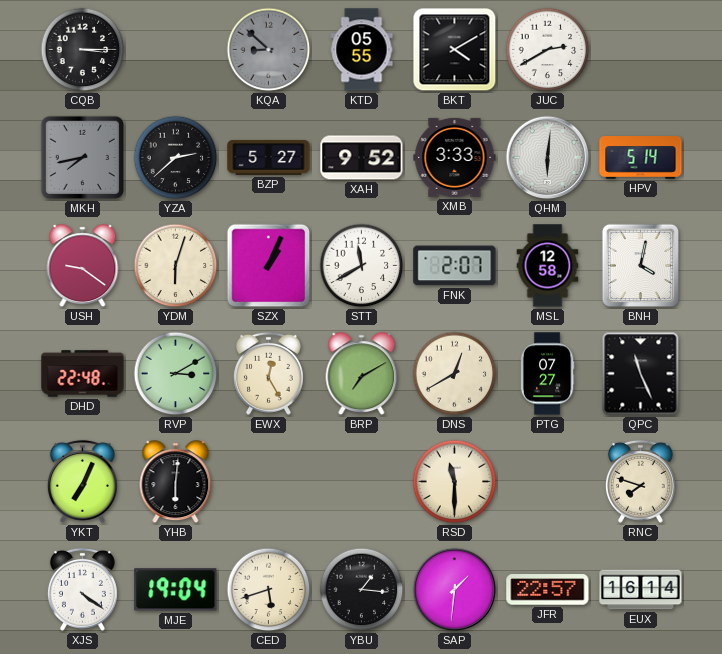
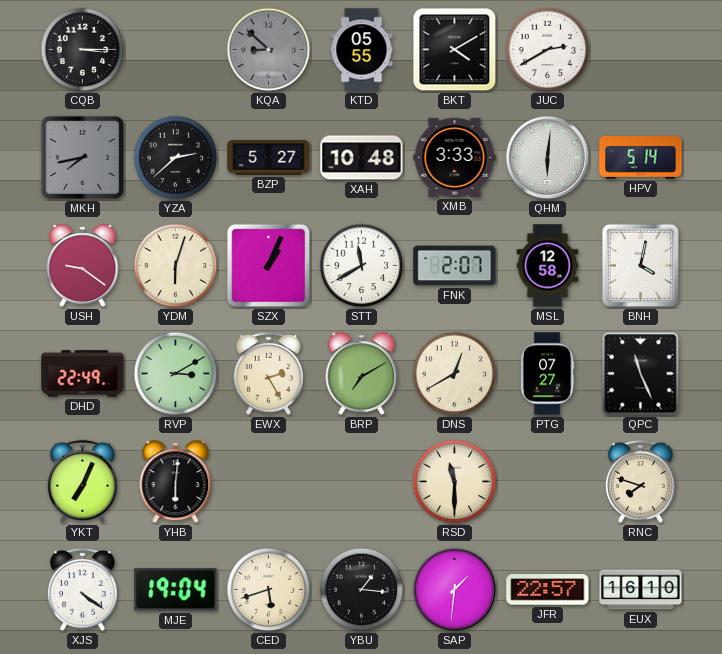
XAH: 9:52 -> 10:48 (362, 158)
DHD: 22:48 -> 22:49 (83, 374)
EWX: 12:25 -> 2:25 (268, 373)
EUX: 16:14 -> 16:10 (641, 590)
